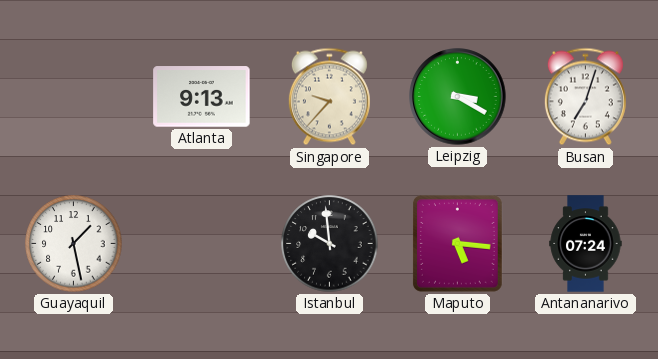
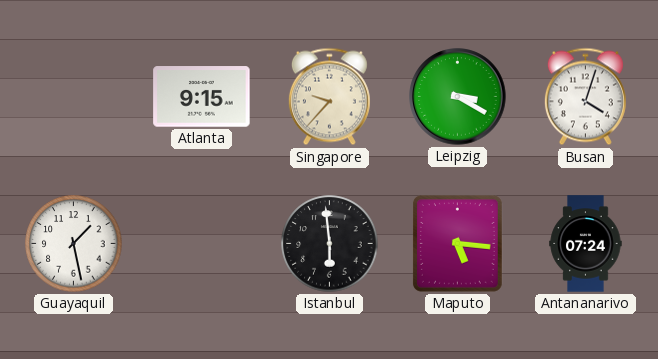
Atlanta: 9:13 -> 9:15 (202, 97)
Busan: 7:03 -> 4:03 (585, 97)
Istanbul: 9:59 -> 5:59 (330, 244)
